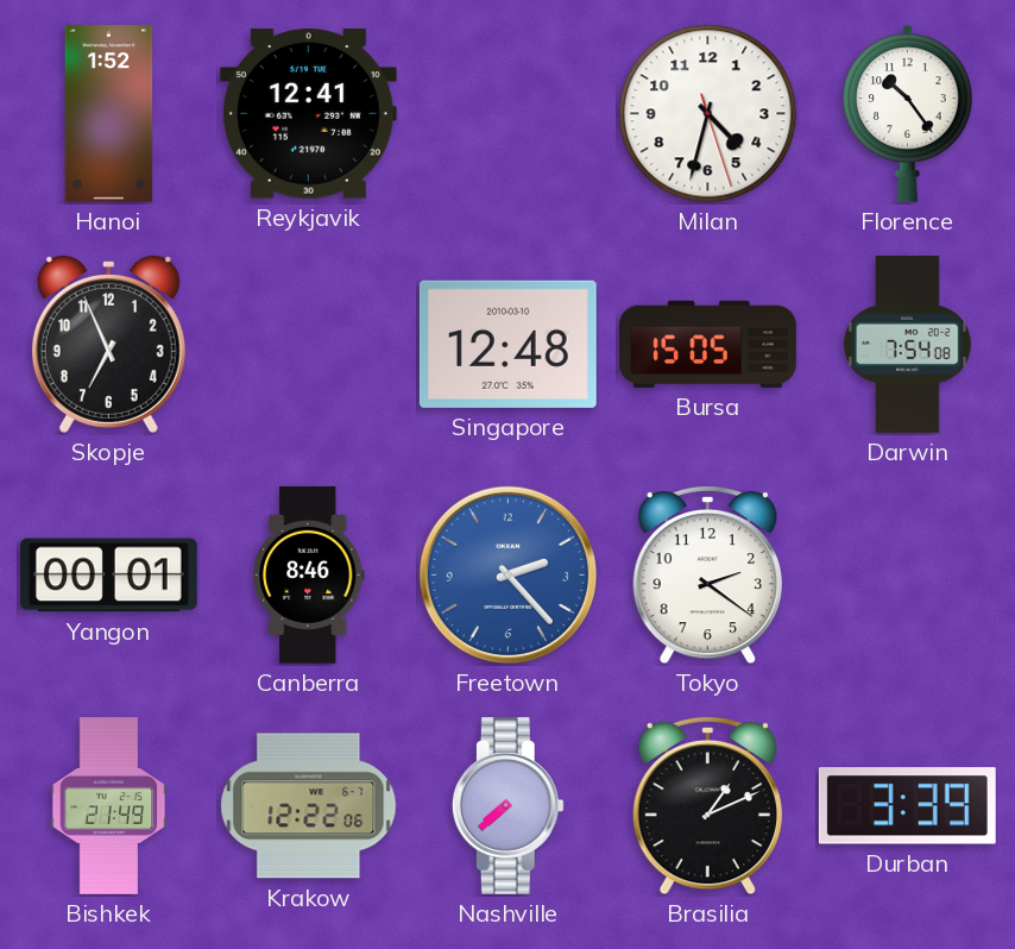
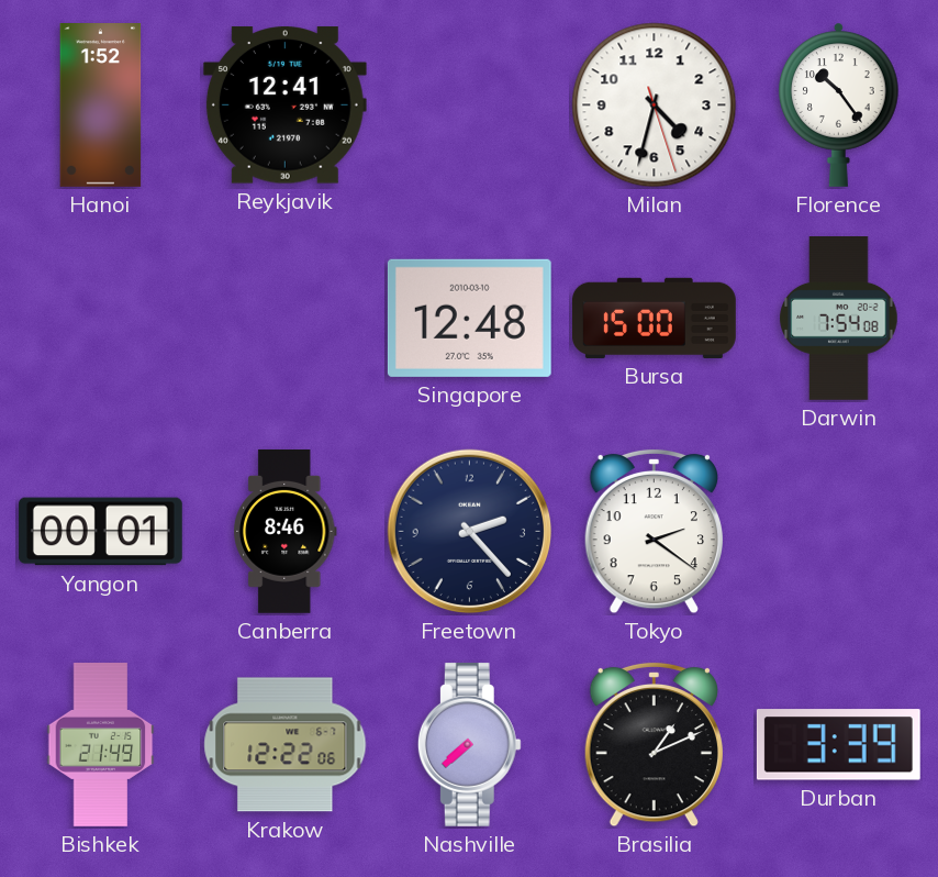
Skopje: 6:56 -> none (108, 344)
Bursa: 15:05 -> 15:00 (655, 318)
Freetown dial: blue -> navy (470, 532)
